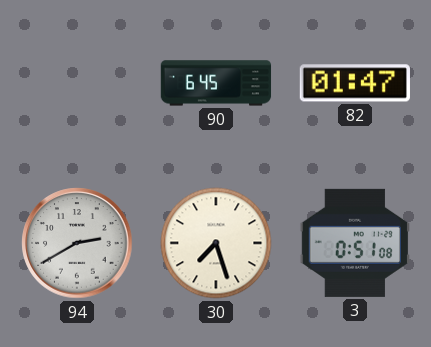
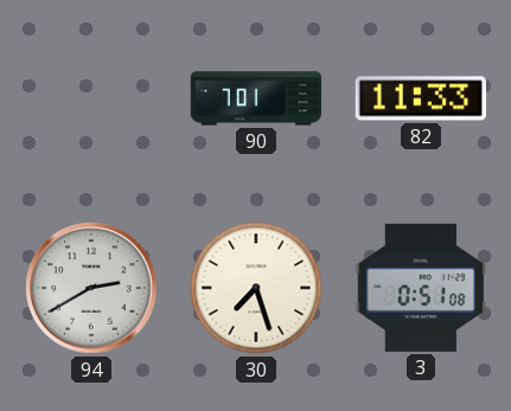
90: 6:45 -> 7:01 (256, 98)
82: 01:47 -> 11:33 (421, 98)
